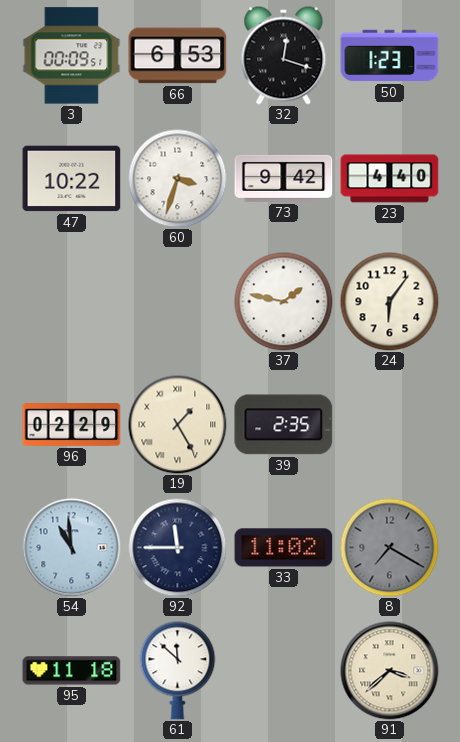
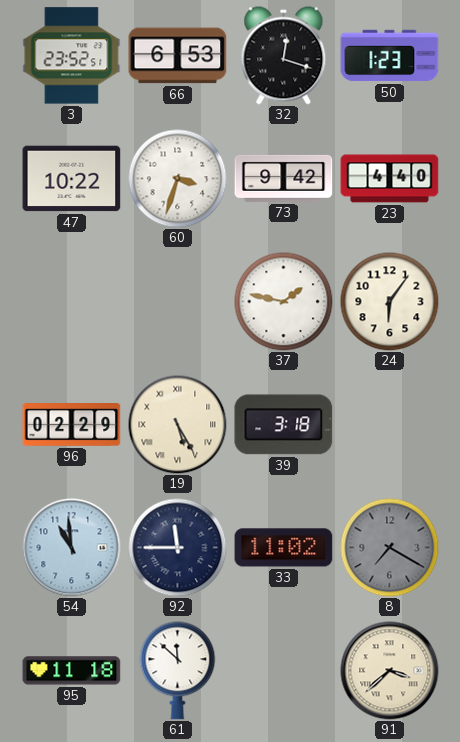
3: 00:09 -> 23:52 (72, 56)
19: 1:25 -> 5:25 (178, 425)
39: 2:35 -> 3:18 (284, 425)
